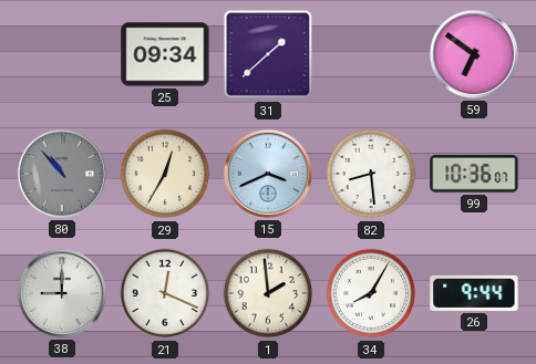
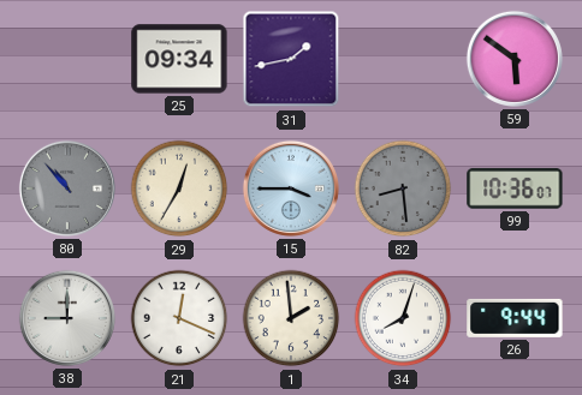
31: 1:38 -> 1:43 (291, 59)
59: 6:51 -> 5:51 (515, 59)
15: 3:41 -> 3:45 (291, 188)
82 dial: white -> grey (403, 188)
34: 8:05 -> 8:03 (403, 318)
